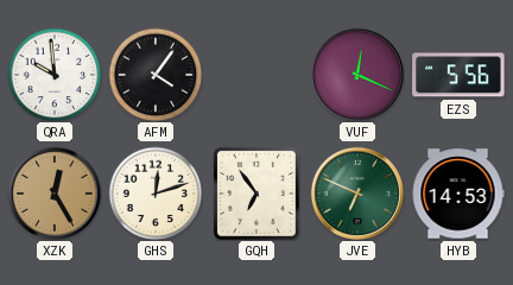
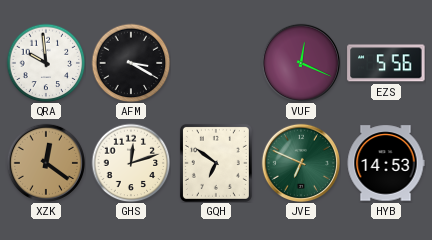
AFM: 4:06 -> 3:20 (131, 63)
XZK: 12:25 -> 12:21 (46, 163)
GQH: 6:54 -> 6:51 (216, 163)
